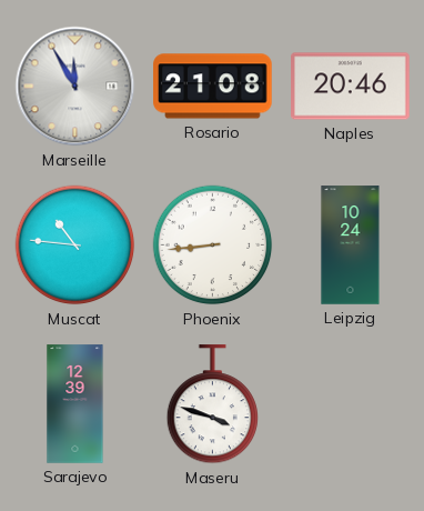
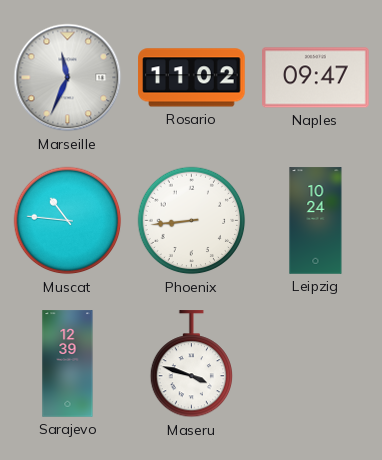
Marseille: 11:55 -> 11:34 (68, 78)
Rosario: 21:08 -> 11:02 (192, 78)
Naples: 20:46 -> 09:47 (316, 78)
